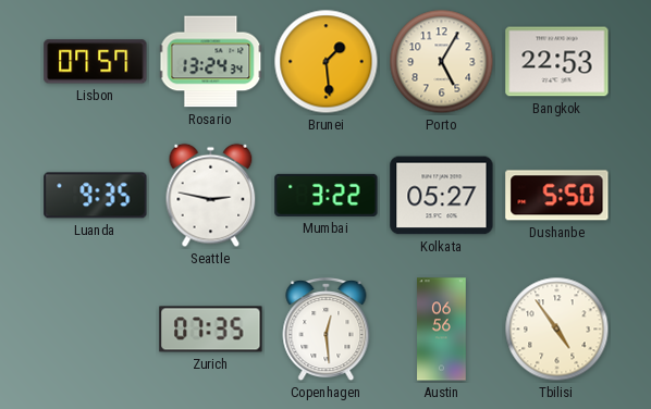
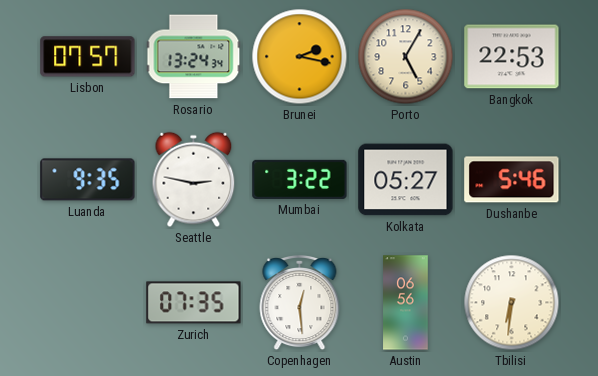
Brunei: 1:29 -> 2:17 (300, 57)
Dushanbe: 5:50 -> 5:46 (512, 180)
Tbilisi: 4:54 -> 6:31 (512, 303)
